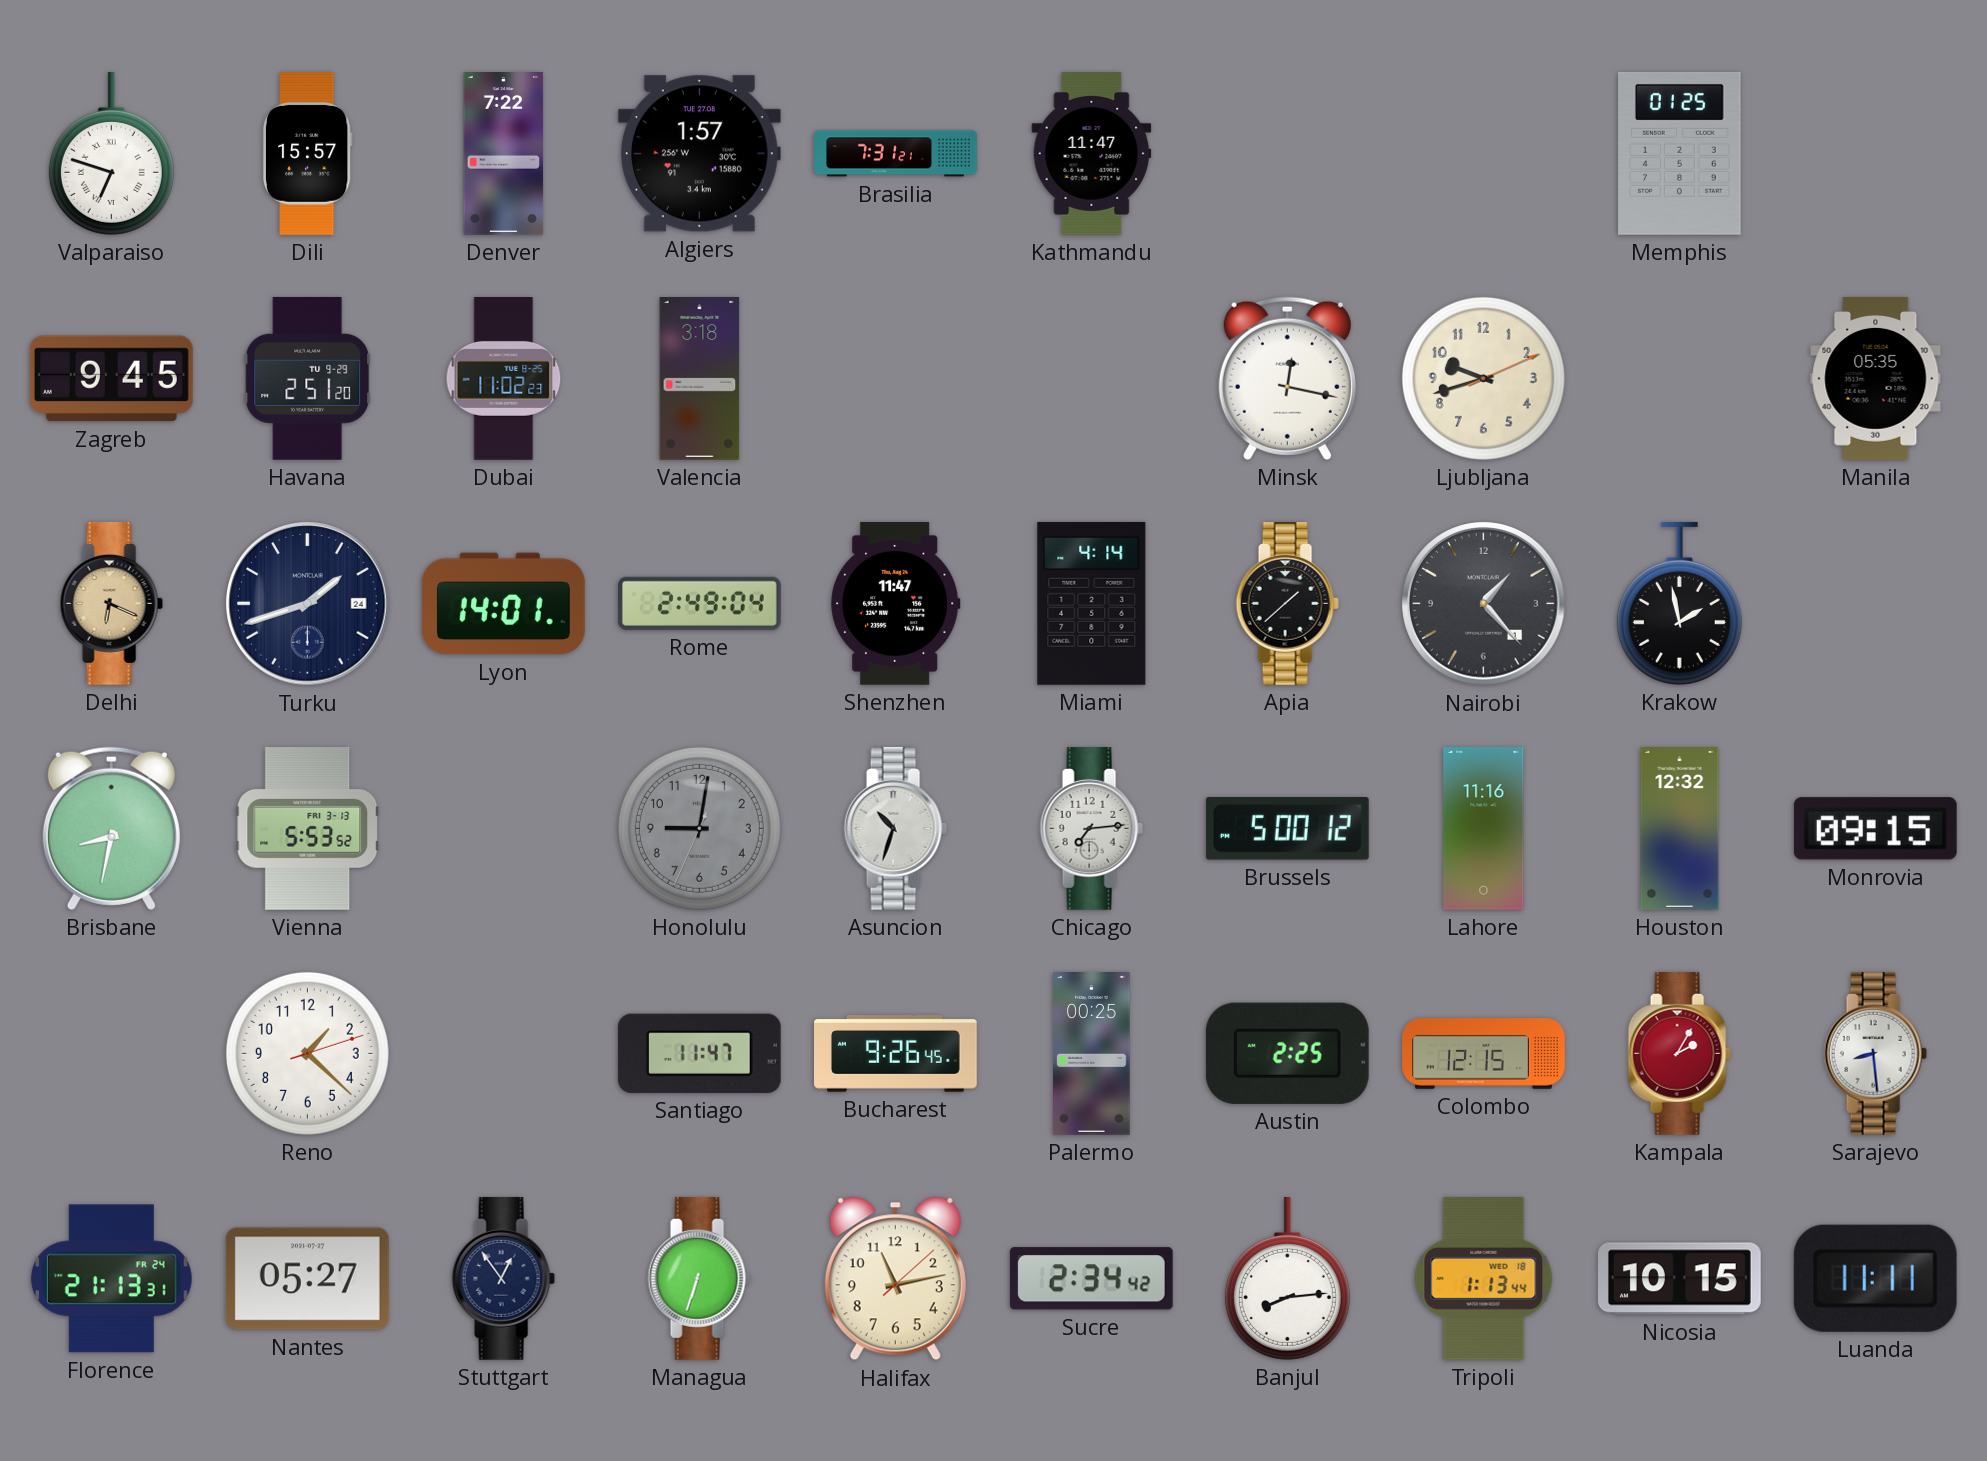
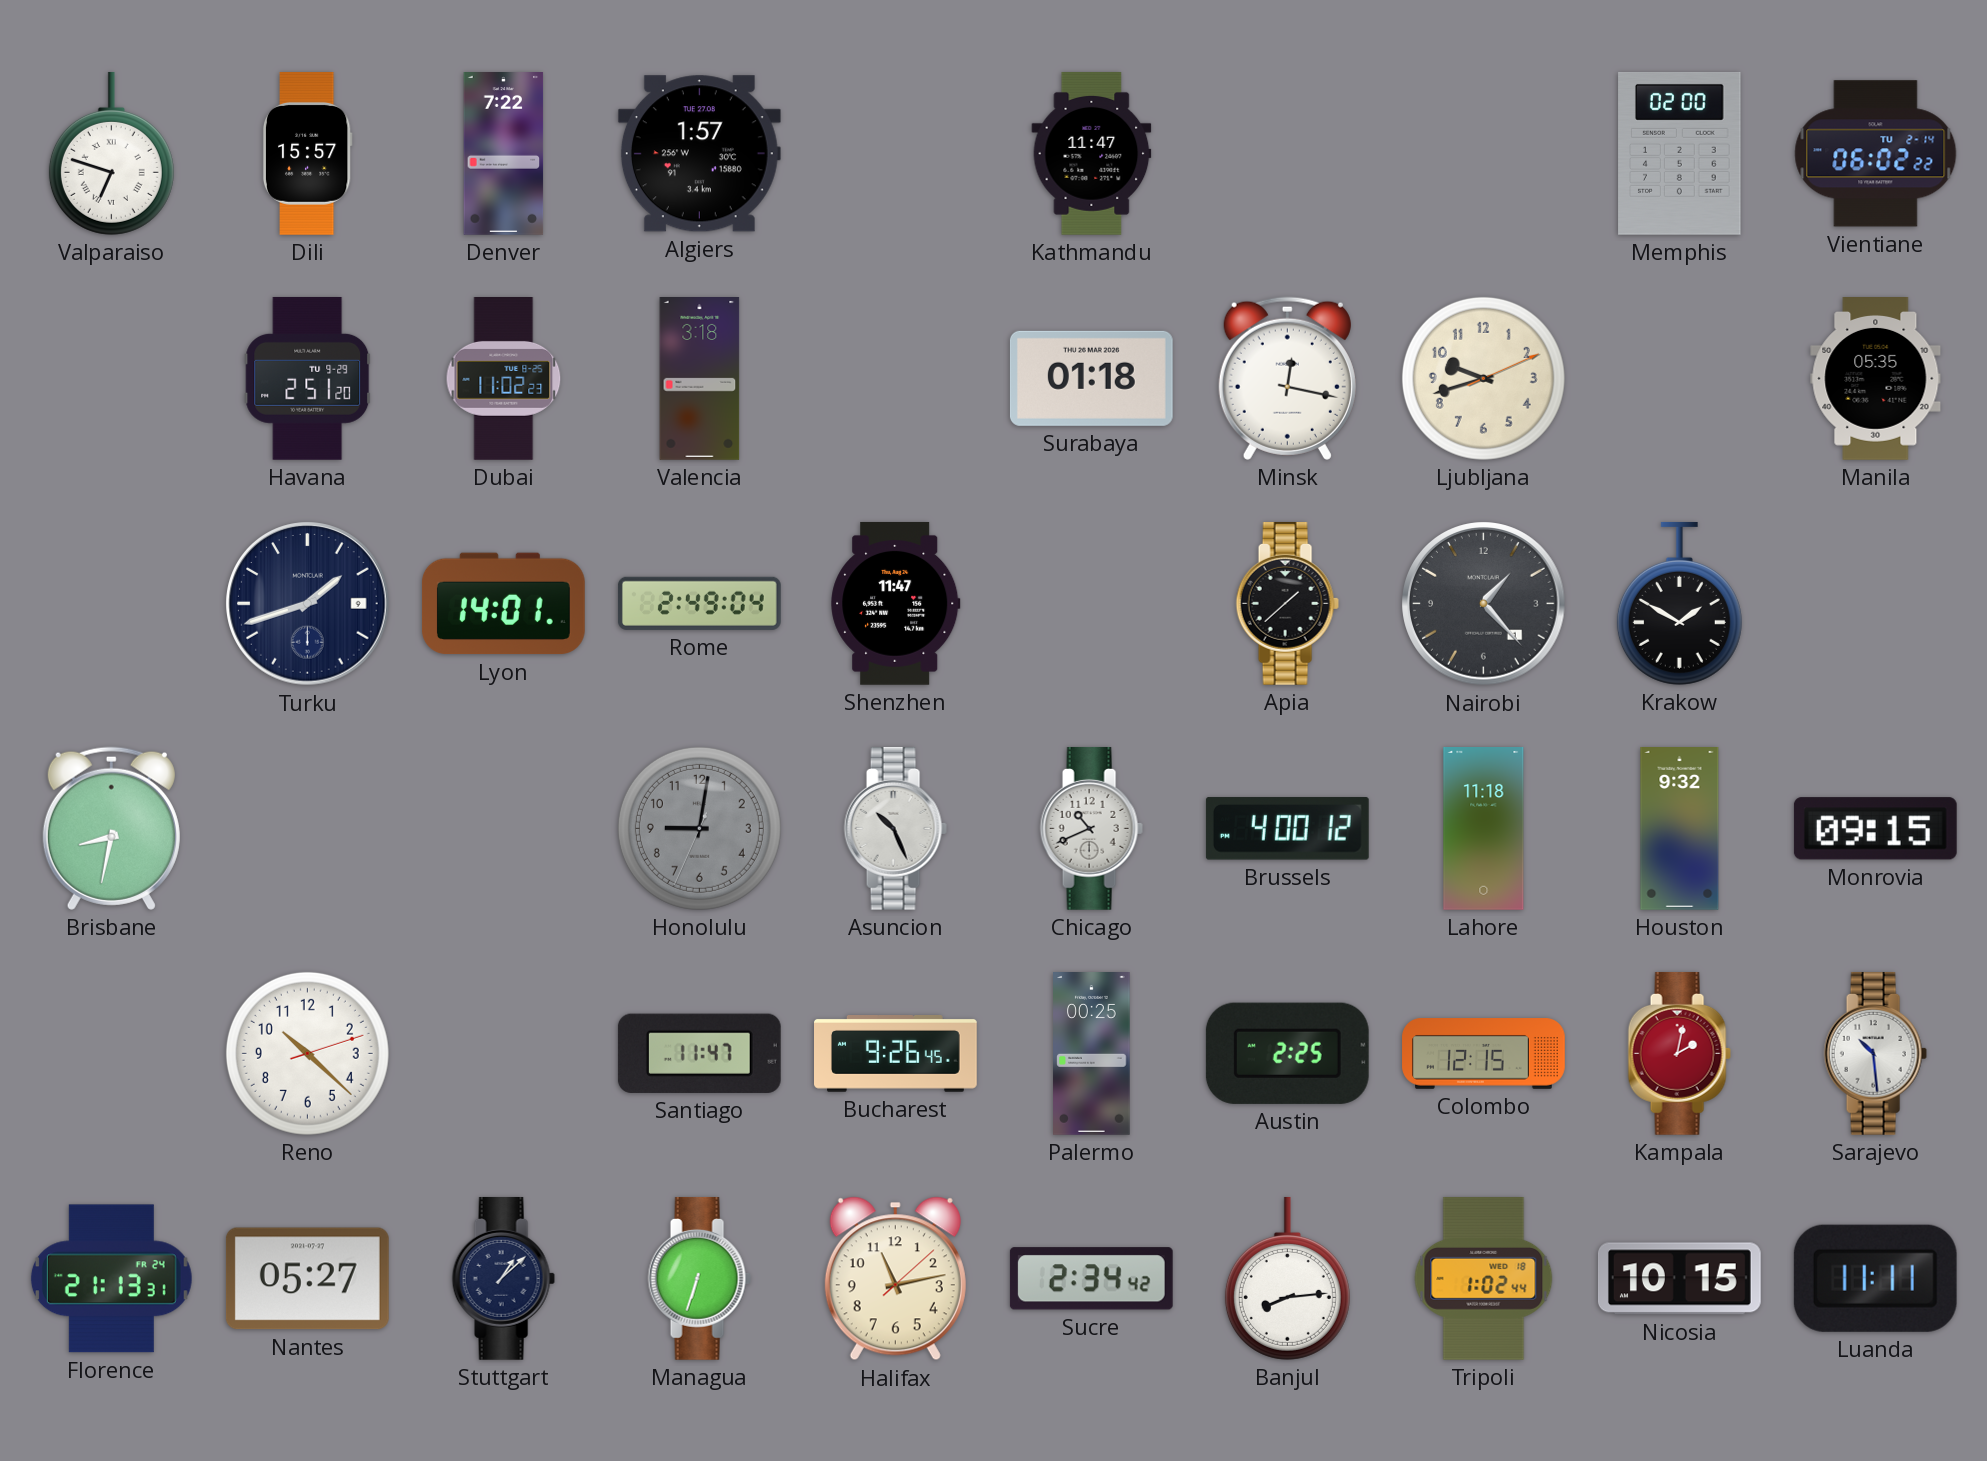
Brasilia: 7:31 -> none (896, 154)
Memphis: 01:25 -> 02:00 (1680, 153)
Vientiane: none -> 06:02 (1876, 154)
Zagreb: 9:45 -> none (111, 379)
Surabaya: none -> 01:18 (1091, 378)
Delhi: 6:19 -> none (111, 603)
Turku date: 24 -> 9 (308, 604)
Miami: 4:14 -> none (1092, 603)
Krakow: 1:58 -> 1:50 (1679, 603)
Vienna: 5:53 -> none (308, 828)
Asuncion: 10:33 -> 10:26 (895, 828)
Chicago: 7:14 -> 10:41 (1091, 828)
Brussels: 5:00 -> 4:00 (1287, 829)
Lahore: 11:16 -> 11:18 (1484, 829)
Houston: 12:32 -> 9:32 (1680, 829)
Reno: 1:22 -> 10:22 (307, 1053)
Kampala: 2:05 -> 2:02 (1679, 1053)
Sarajevo: 8:29 -> 10:29 (1875, 1053)
Stuttgart: 12:54 -> 1:08 (503, 1278)
Tripoli: 1:13 -> 1:02 (1484, 1278)
